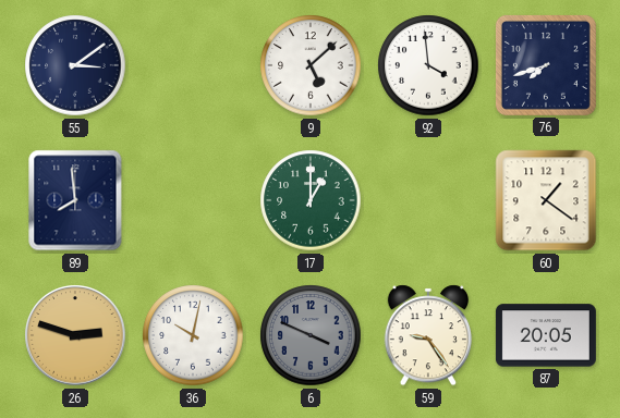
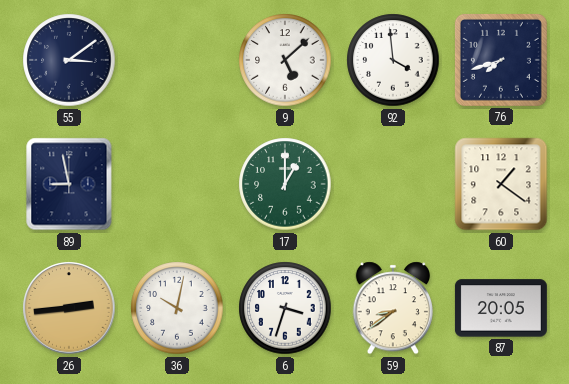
89: 7:59 -> 8:58 (69, 184)
26: 2:48 -> 2:44 (69, 308)
6: 3:49 -> 3:33 (285, 308)
6 dial: grey -> white (285, 308)
59: 9:24 -> 8:39 (392, 308)
